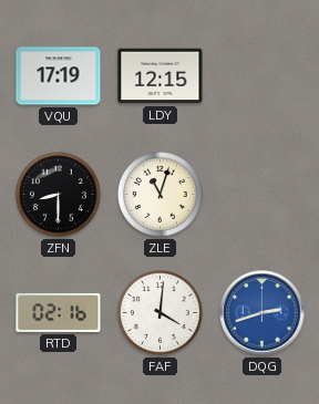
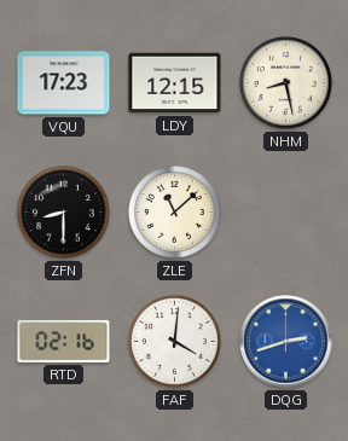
VQU: 17:19 -> 17:23 (64, 83)
NHM: none -> 8:28 (286, 83)
ZLE: 11:03 -> 11:08 (175, 213)
